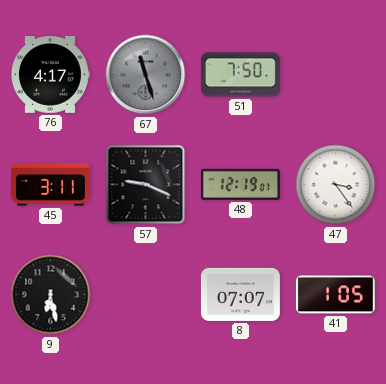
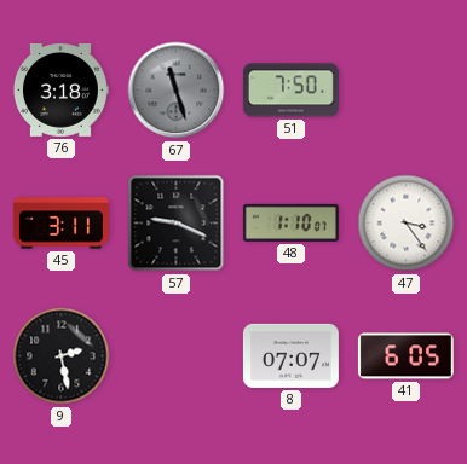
76: 4:17 -> 3:18 (60, 91)
48: 12:19 -> 1:10 (290, 222)
9: 6:28 -> 2:28 (62, 356)
41: 1:05 -> 6:05 (405, 356)
